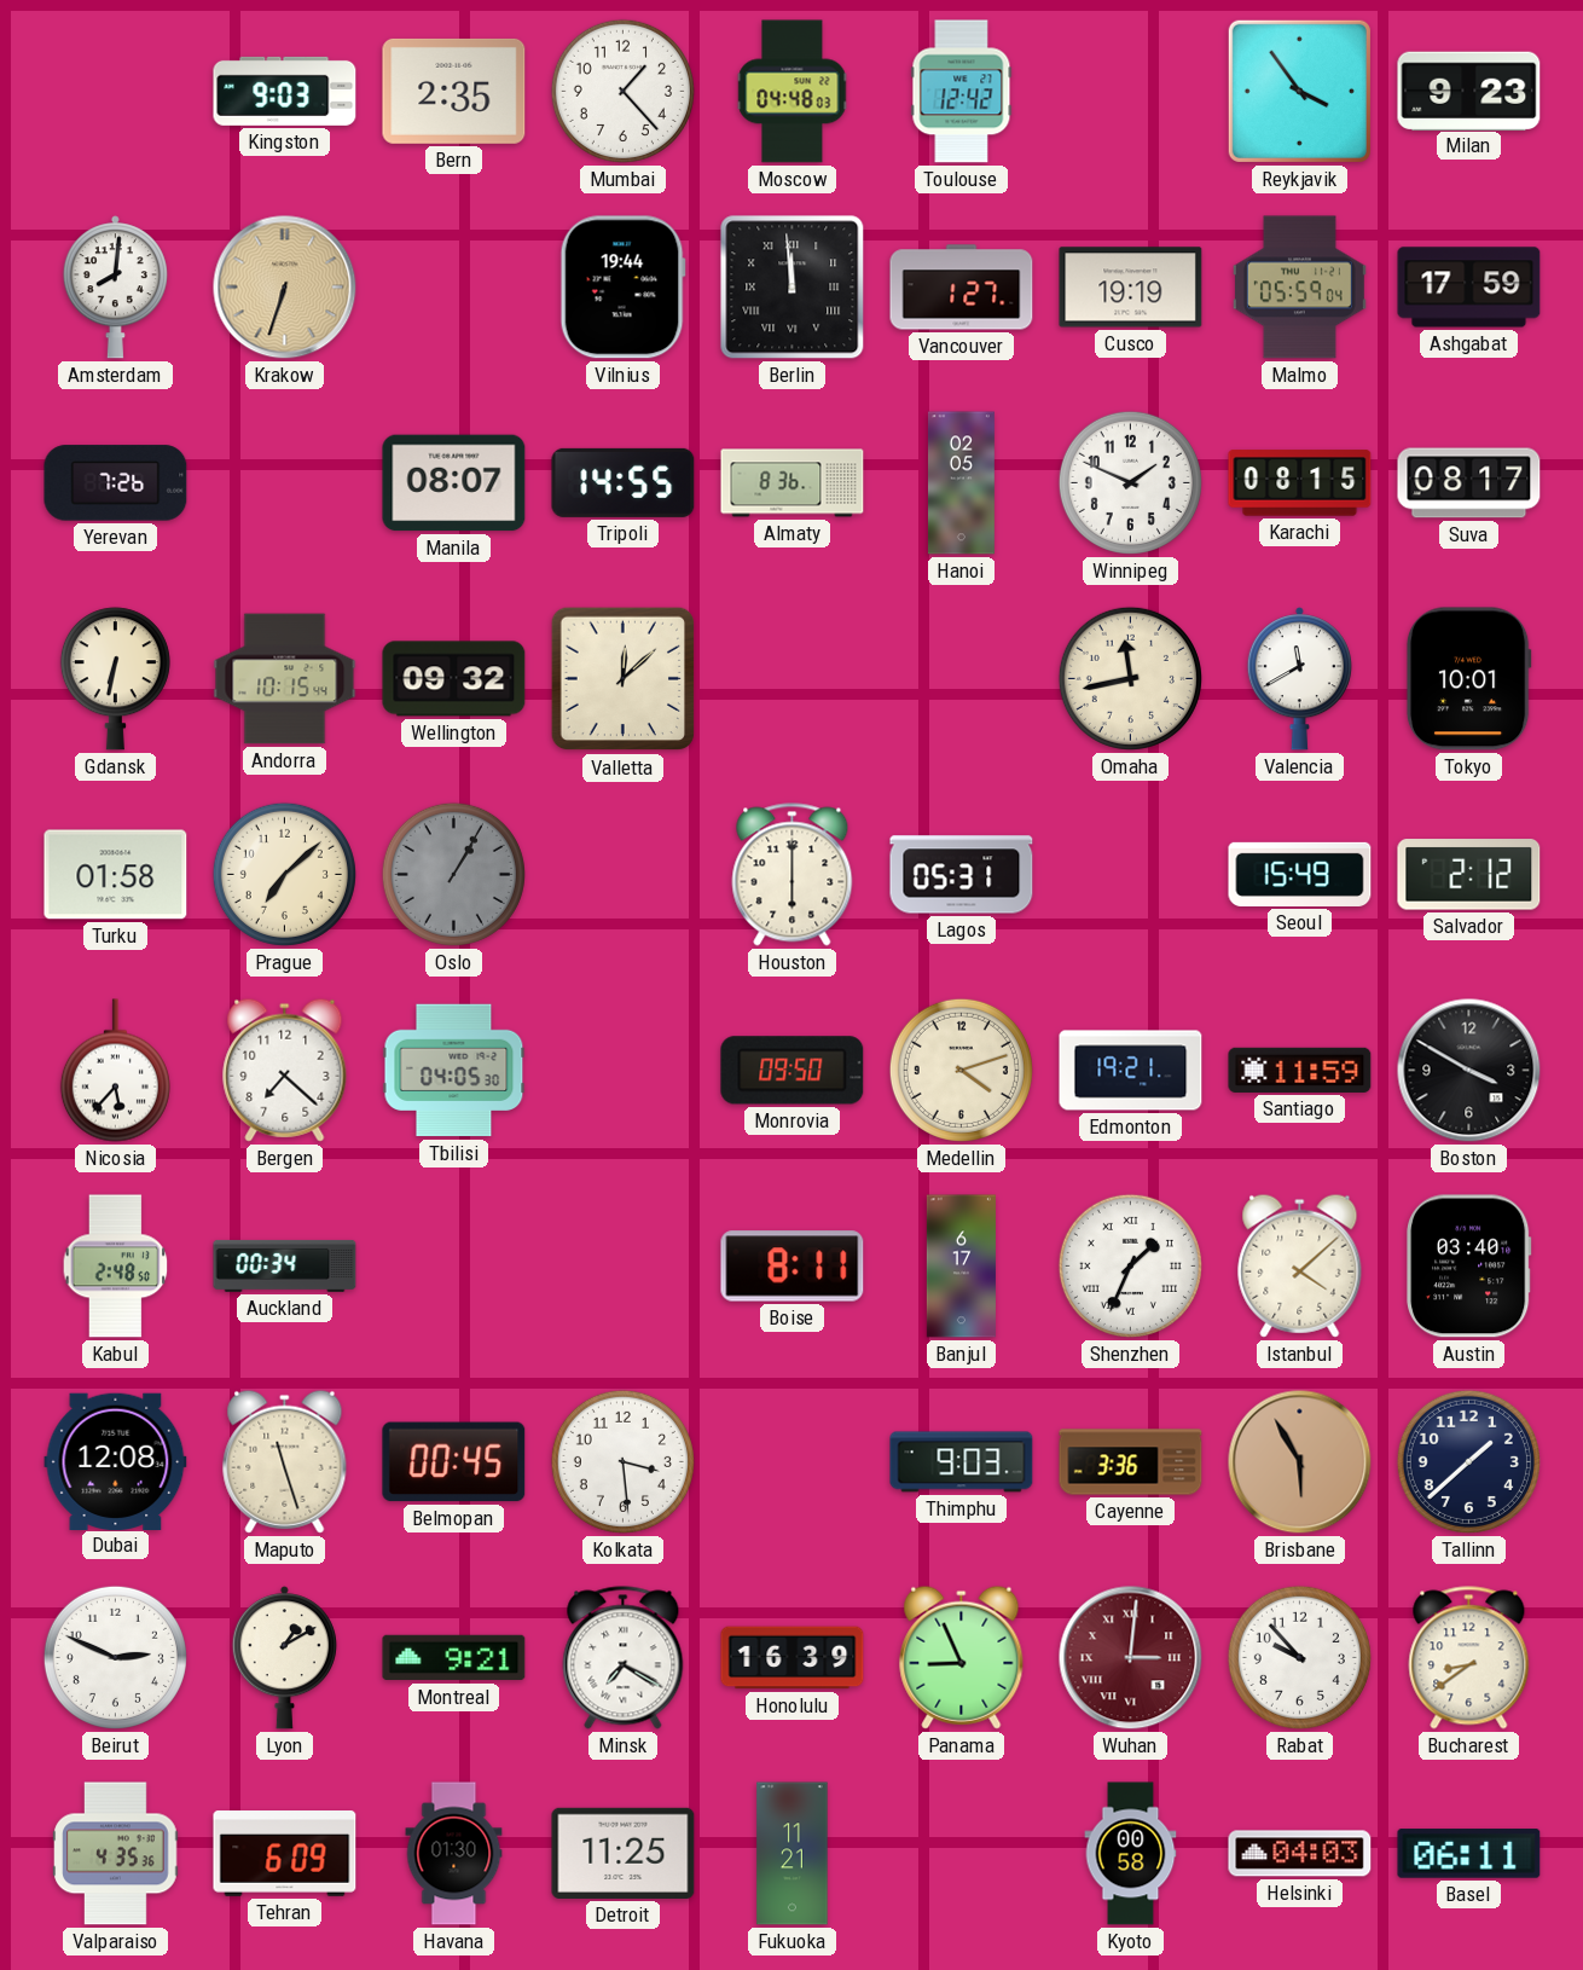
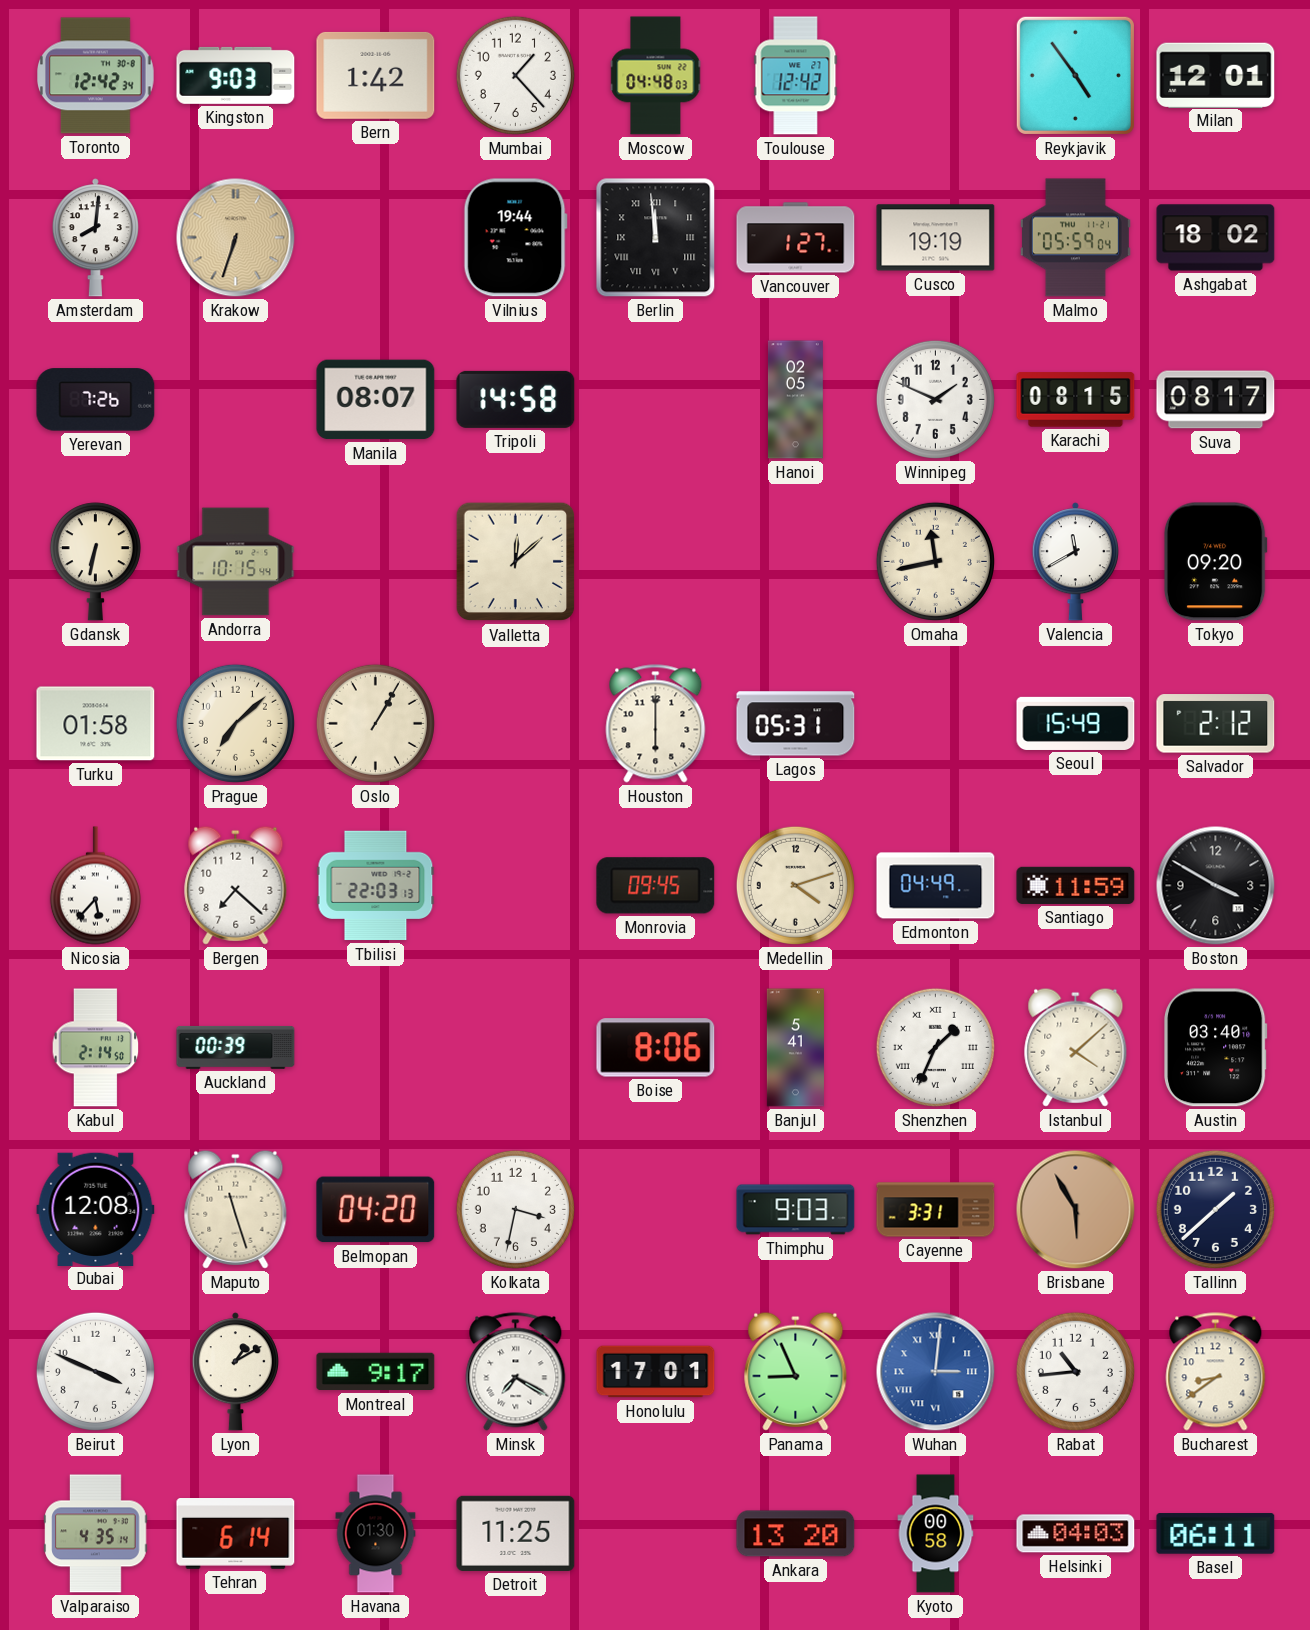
Toronto: none -> 12:42 (96, 76)
Bern: 2:35 -> 1:42 (376, 75)
Reykjavik: 3:54 -> 4:54 (1075, 75)
Milan: 9:23 -> 12:01 (1216, 75)
Ashgabat: 17:59 -> 18:02 (1216, 238)
Tripoli: 14:55 -> 14:58 (516, 399)
Almaty: 8:36 -> none (793, 483)
Wellington: 09:32 -> none (454, 679)
Tokyo: 10:01 -> 09:20 (1215, 562)
Oslo dial: grey -> cream (375, 723)
Tbilisi: 04:05 -> 22:03 (376, 886)
Monrovia: 09:50 -> 09:45 (656, 886)
Edmonton: 19:21 -> 04:49 (936, 886)
Kabul: 2:48 -> 2:14 (96, 1048)
Auckland: 00:34 -> 00:39 (236, 1047)
Boise: 8:11 -> 8:06 (656, 1048)
Banjul: 6:17 -> 5:41 (795, 1048)
Belmopan: 00:45 -> 04:20 (376, 1210)
Kolkata: 3:29 -> 3:32 (515, 1209)
Cayenne: 3:36 -> 3:31 (936, 1210)
Beirut: 2:49 -> 3:49 (95, 1371)
Montreal: 9:21 -> 9:17 (376, 1372)
Honolulu: 16:39 -> 17:01 (656, 1372)
Wuhan dial: burgundy -> blue (936, 1372)
Rabat: 9:53 -> 10:44 (1075, 1371)
Valparaiso: 4:35:36 -> 4:35:14 (96, 1534)
Tehran: 6:09 -> 6:14 (236, 1534)
Fukuoka: 11:21 -> none (793, 1854)
Ankara: none -> 13:20 (796, 1534)
